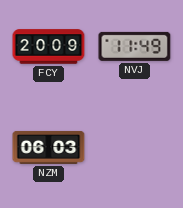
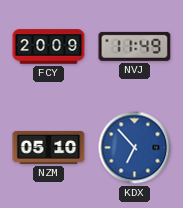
NZM: 06:03 -> 05:10 (49, 147)
KDX: none -> 6:53 (135, 148)
